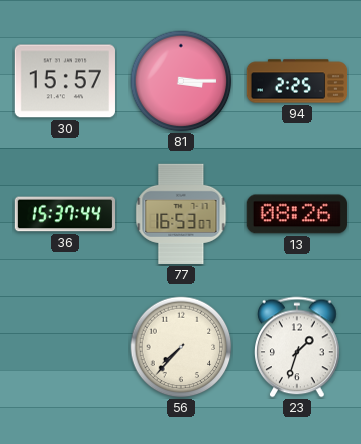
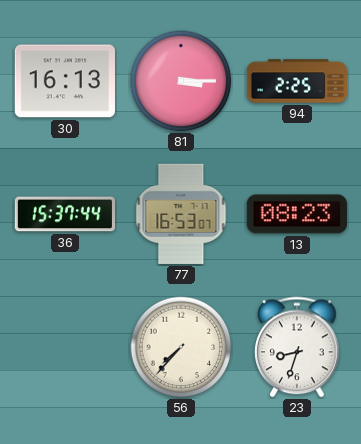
30: 15:57 -> 16:13 (65, 81)
13: 08:26 -> 08:23 (297, 214)
23: 1:33 -> 8:33 (298, 347)
